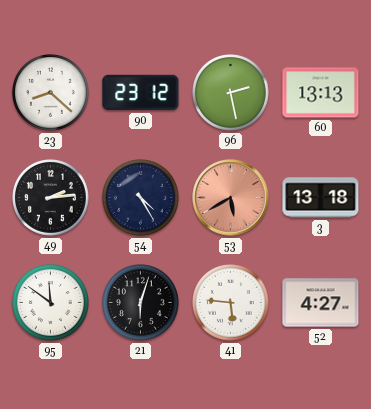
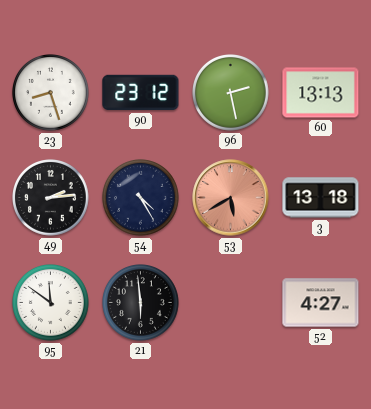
23: 8:22 -> 8:27 (51, 93)
21: 6:03 -> 5:59 (141, 303)
41: 5:46 -> none (231, 303)
